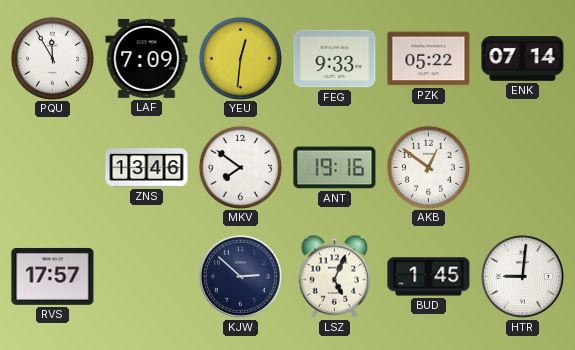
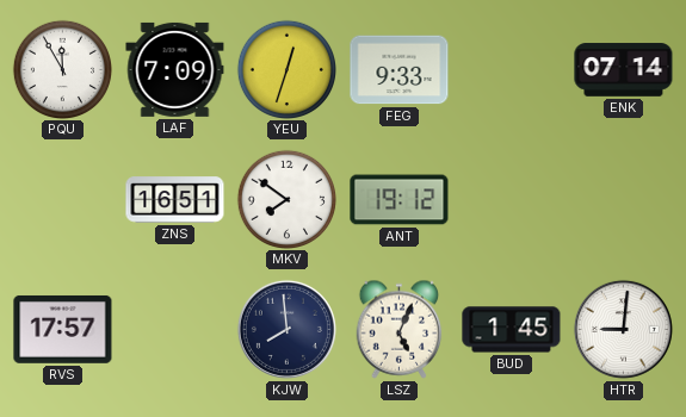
YEU: 12:31 -> 12:33 (286, 69)
PZK: 05:22 -> none (429, 59)
ZNS: 13:46 -> 16:51 (175, 200)
ANT: 19:16 -> 19:12 (400, 200)
AKB: 12:51 -> none (428, 167)
KJW: 2:52 -> 7:59 (286, 329)
